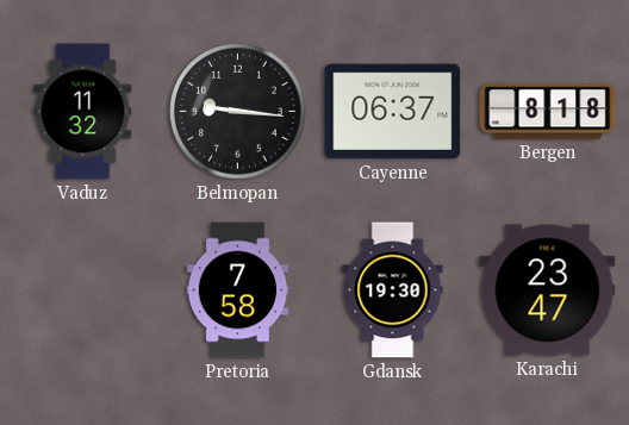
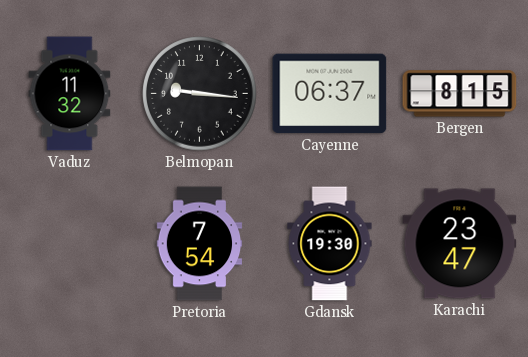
Bergen: 8:18 -> 8:15 (460, 94)
Pretoria: 7:58 -> 7:54 (200, 244)
